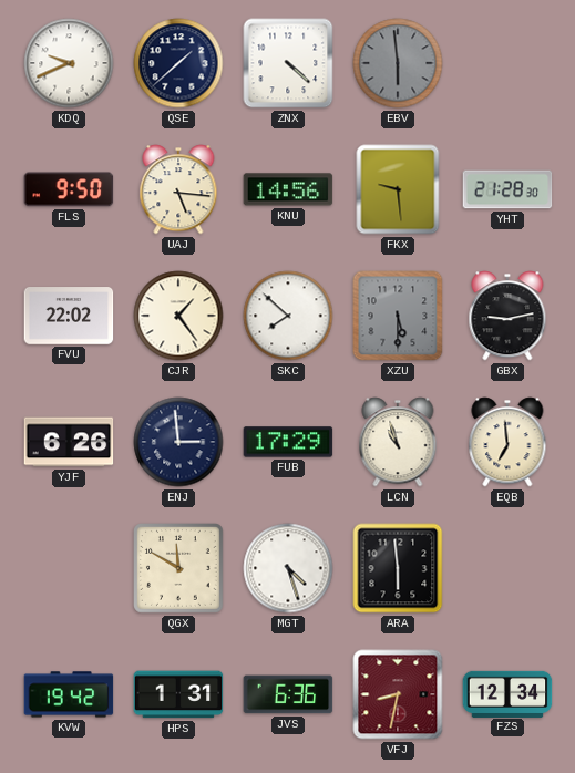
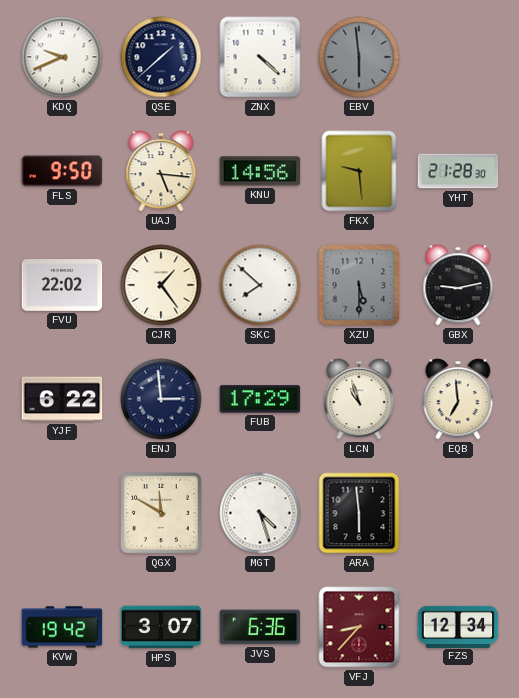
YJF: 6:26 -> 6:22 (62, 399)
HPS: 1:31 -> 3:07 (161, 627)
VFJ: 8:32 -> 8:37 (359, 627)
